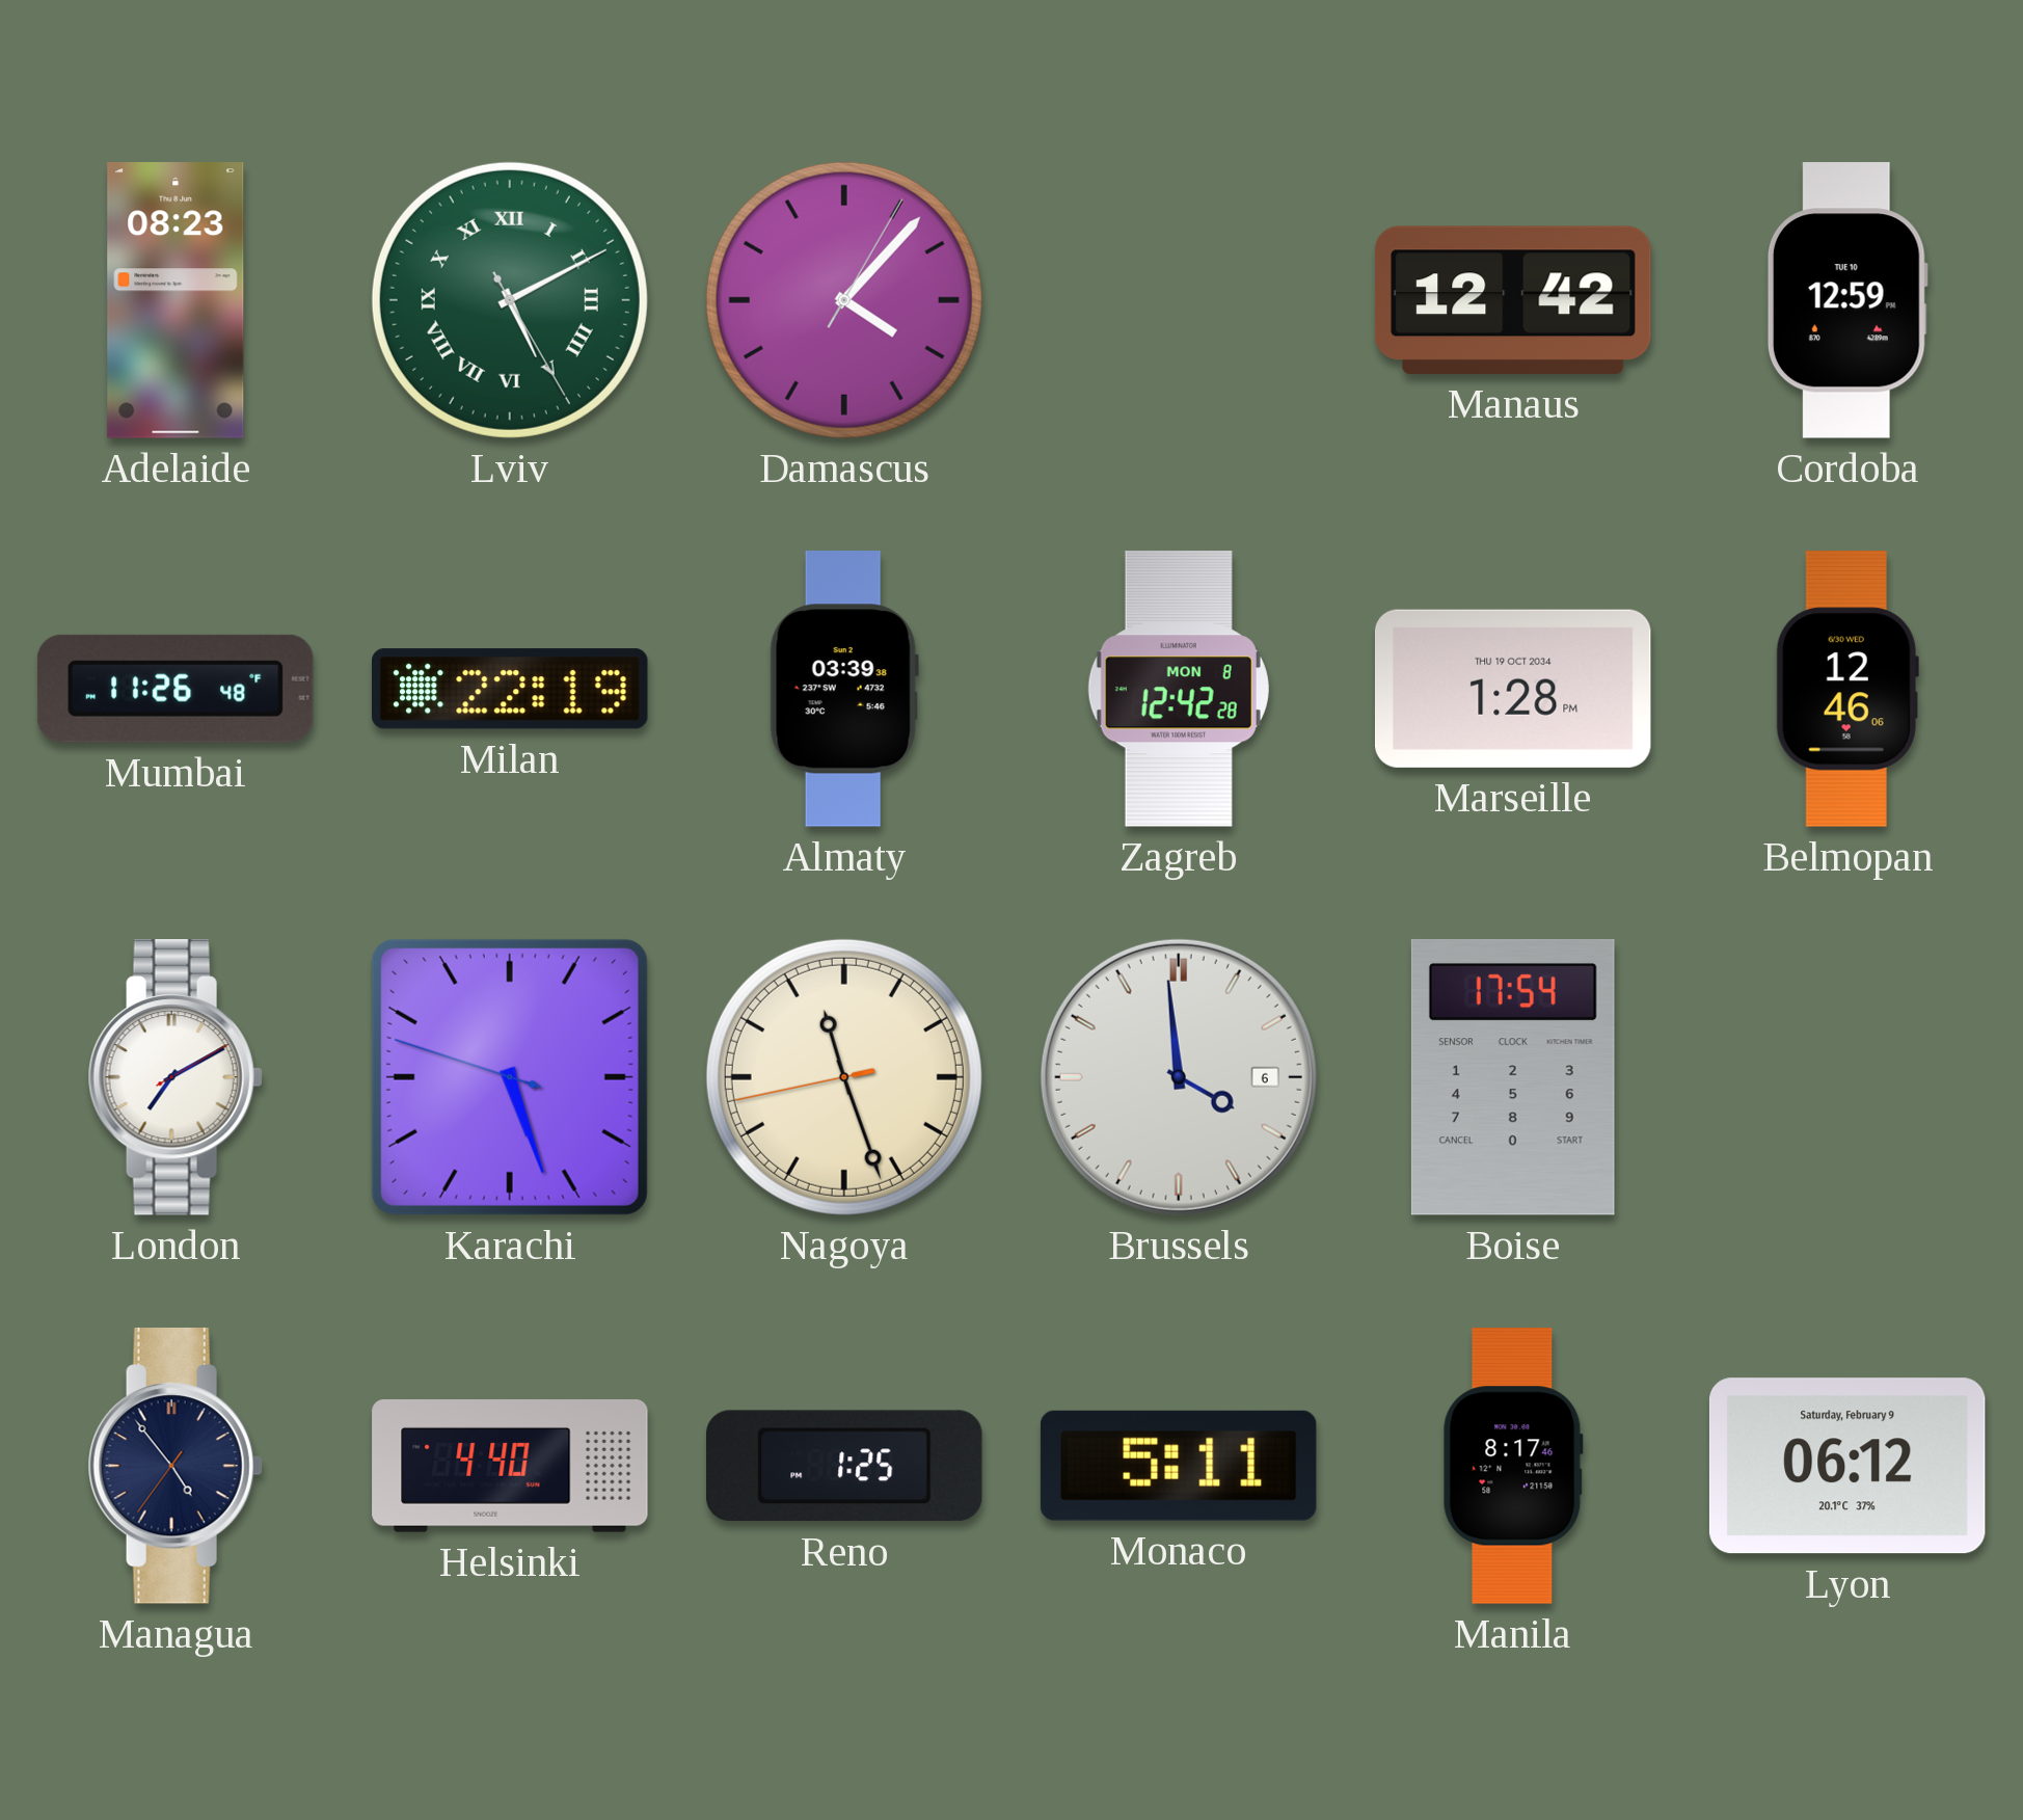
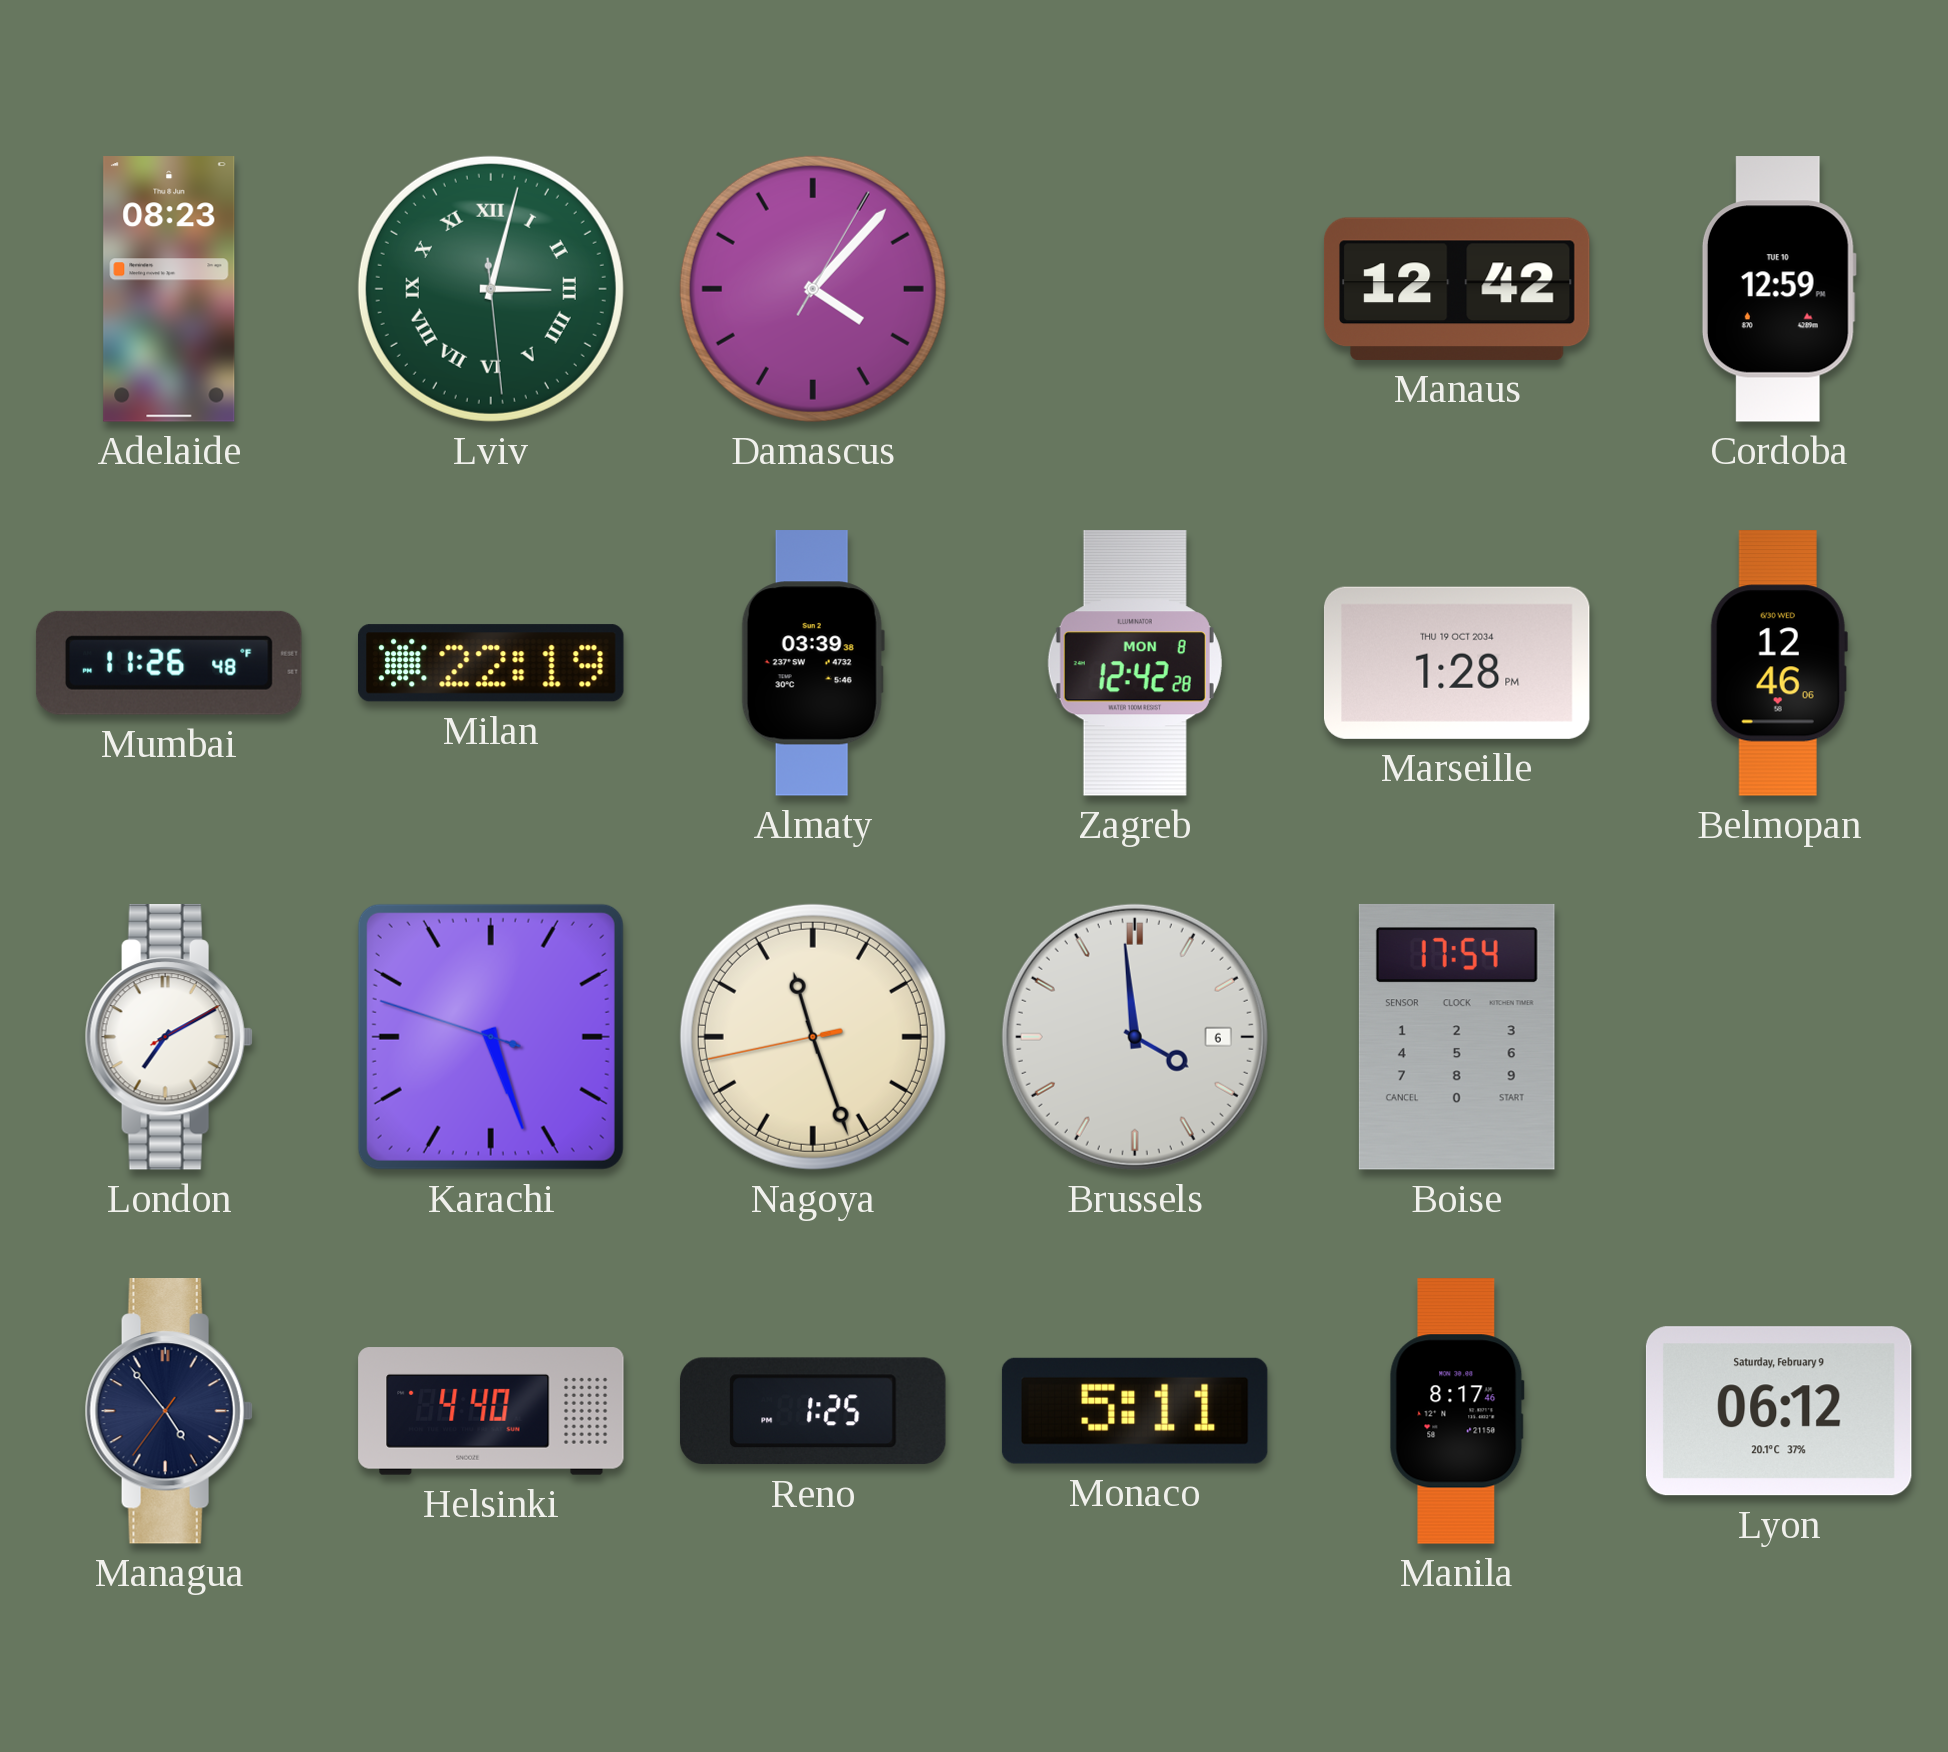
Lviv: 5:10 -> 3:02 (491, 289)
